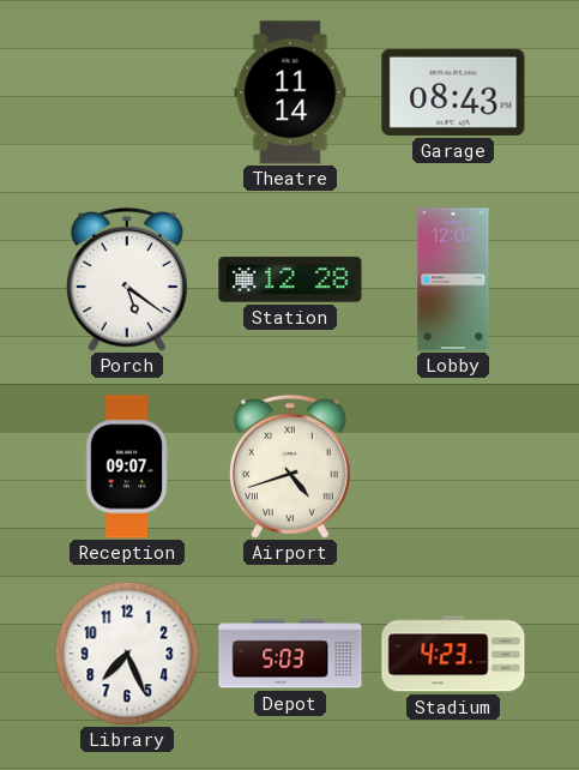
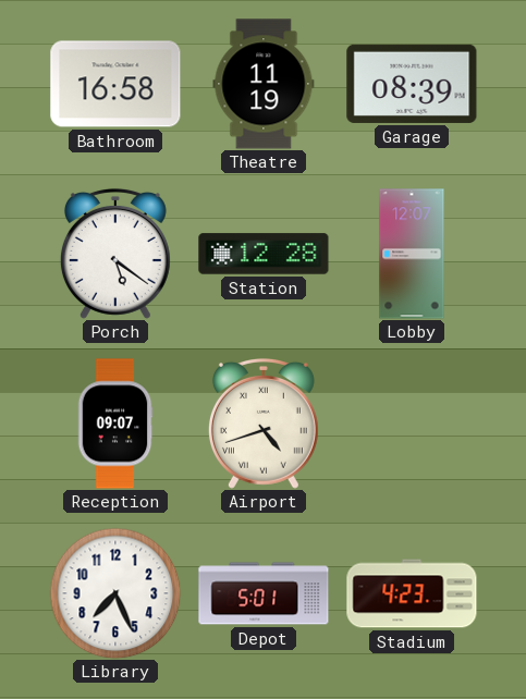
Bathroom: none -> 16:58 (115, 84)
Theatre: 11:14 -> 11:19 (264, 84)
Garage: 08:43 -> 08:39 (412, 84)
Depot: 5:03 -> 5:01 (264, 593)
